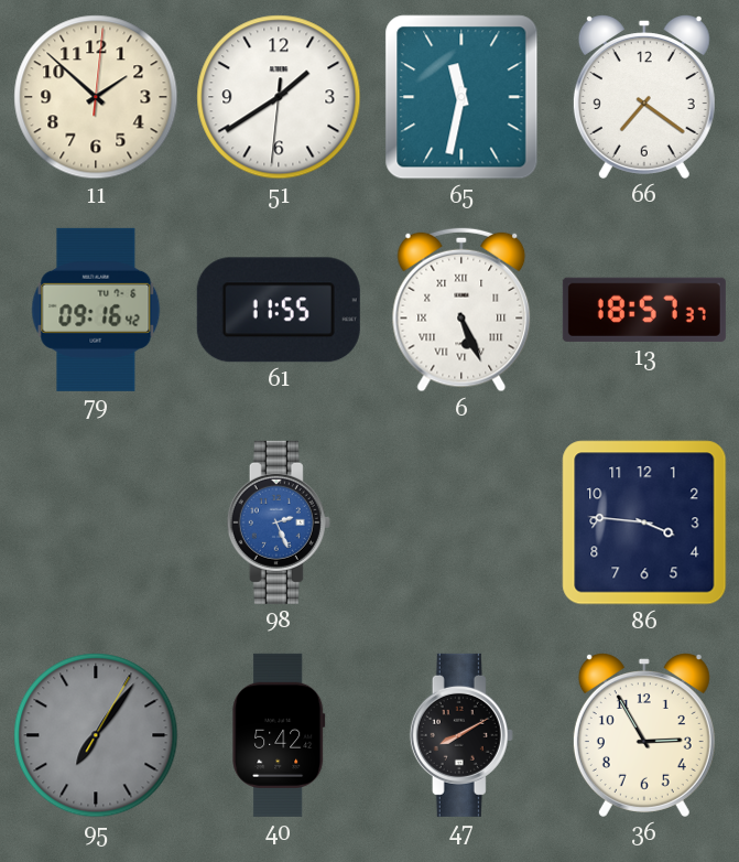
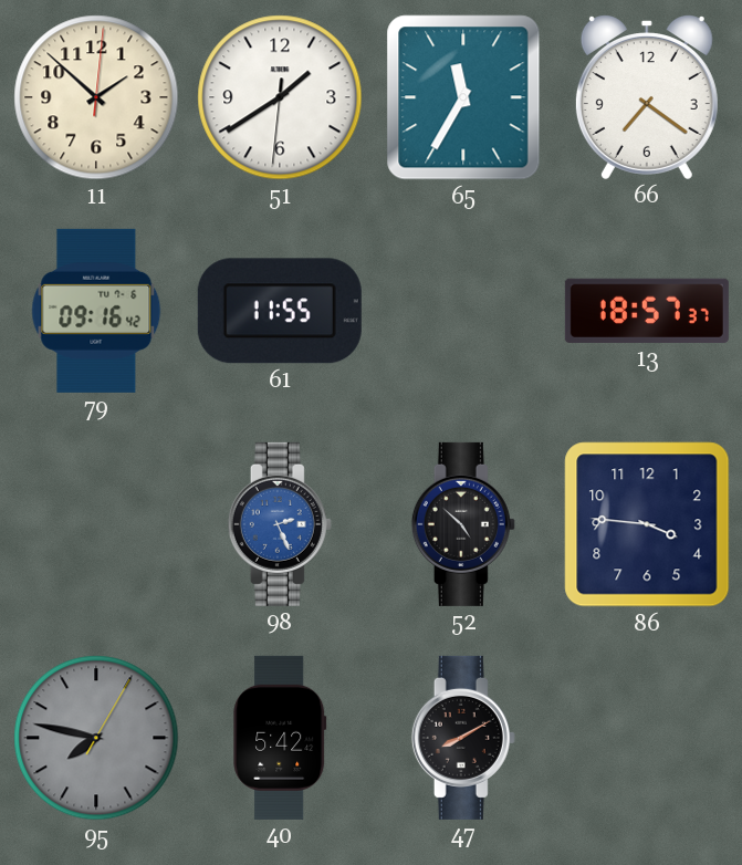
65: 11:32 -> 11:35 (463, 97)
6: 5:26 -> none (461, 310)
52: none -> 4:52 (463, 524)
95: 7:06 -> 7:47 (96, 738)
36: 2:55 -> none (644, 735)
